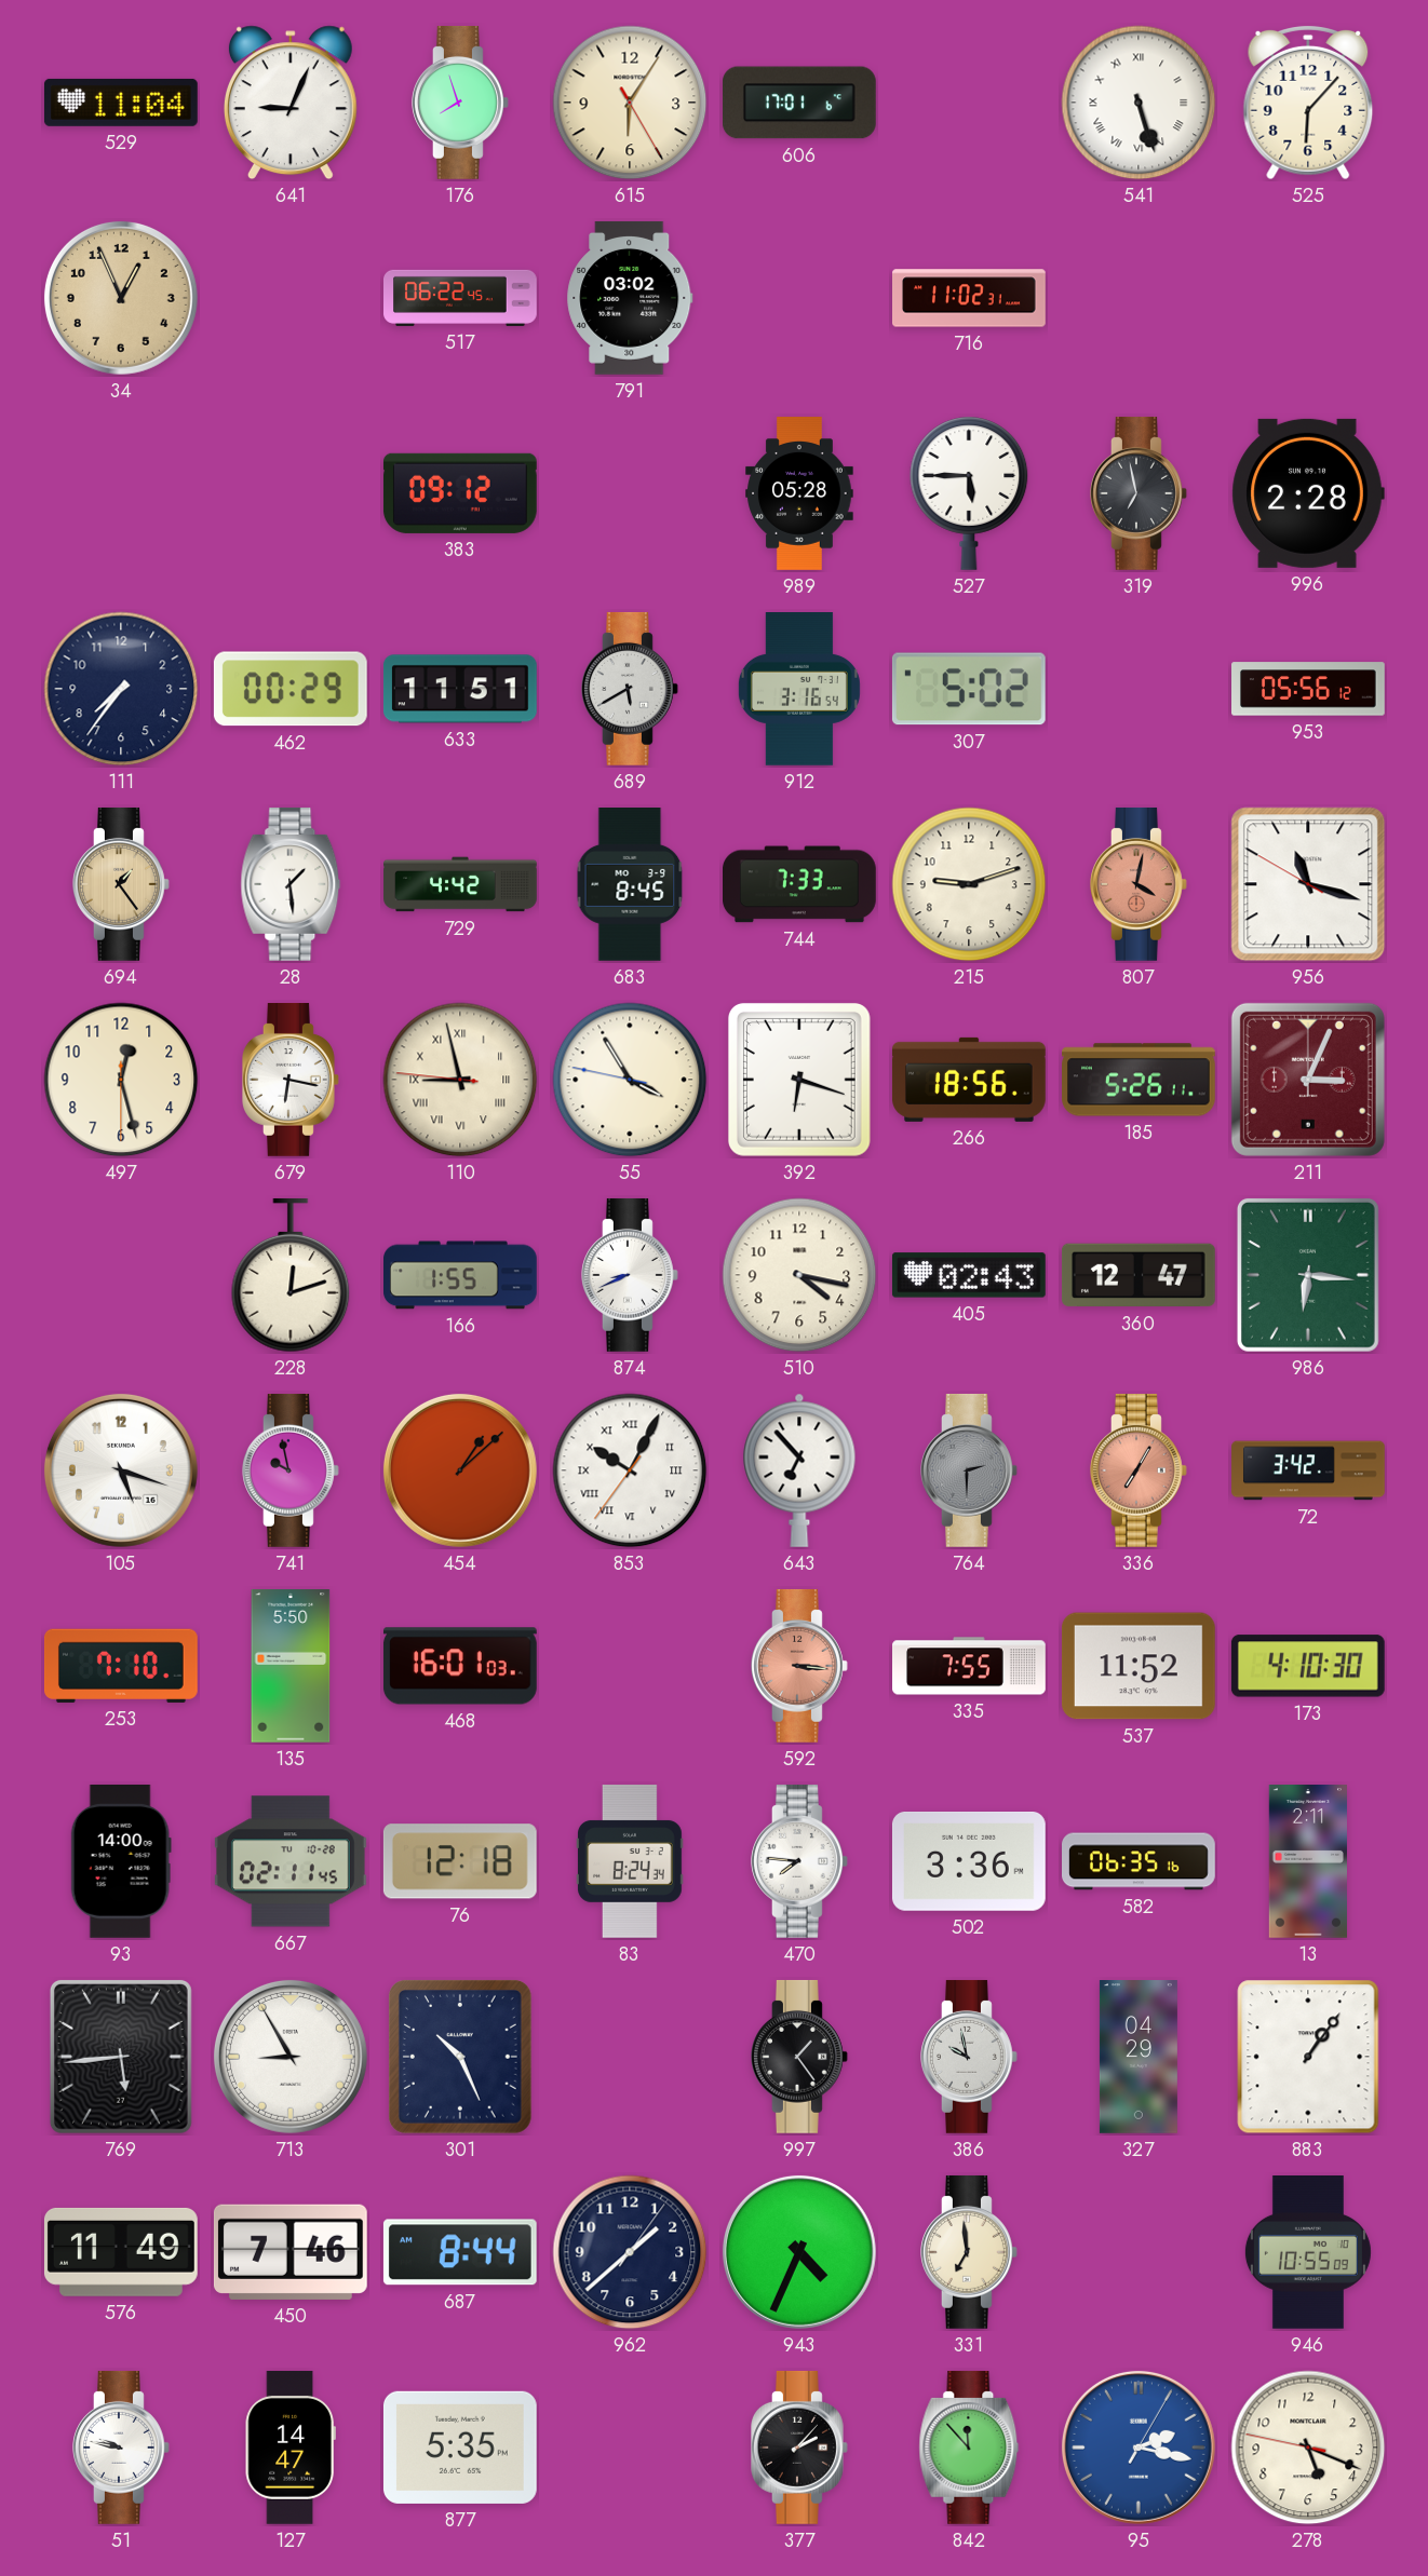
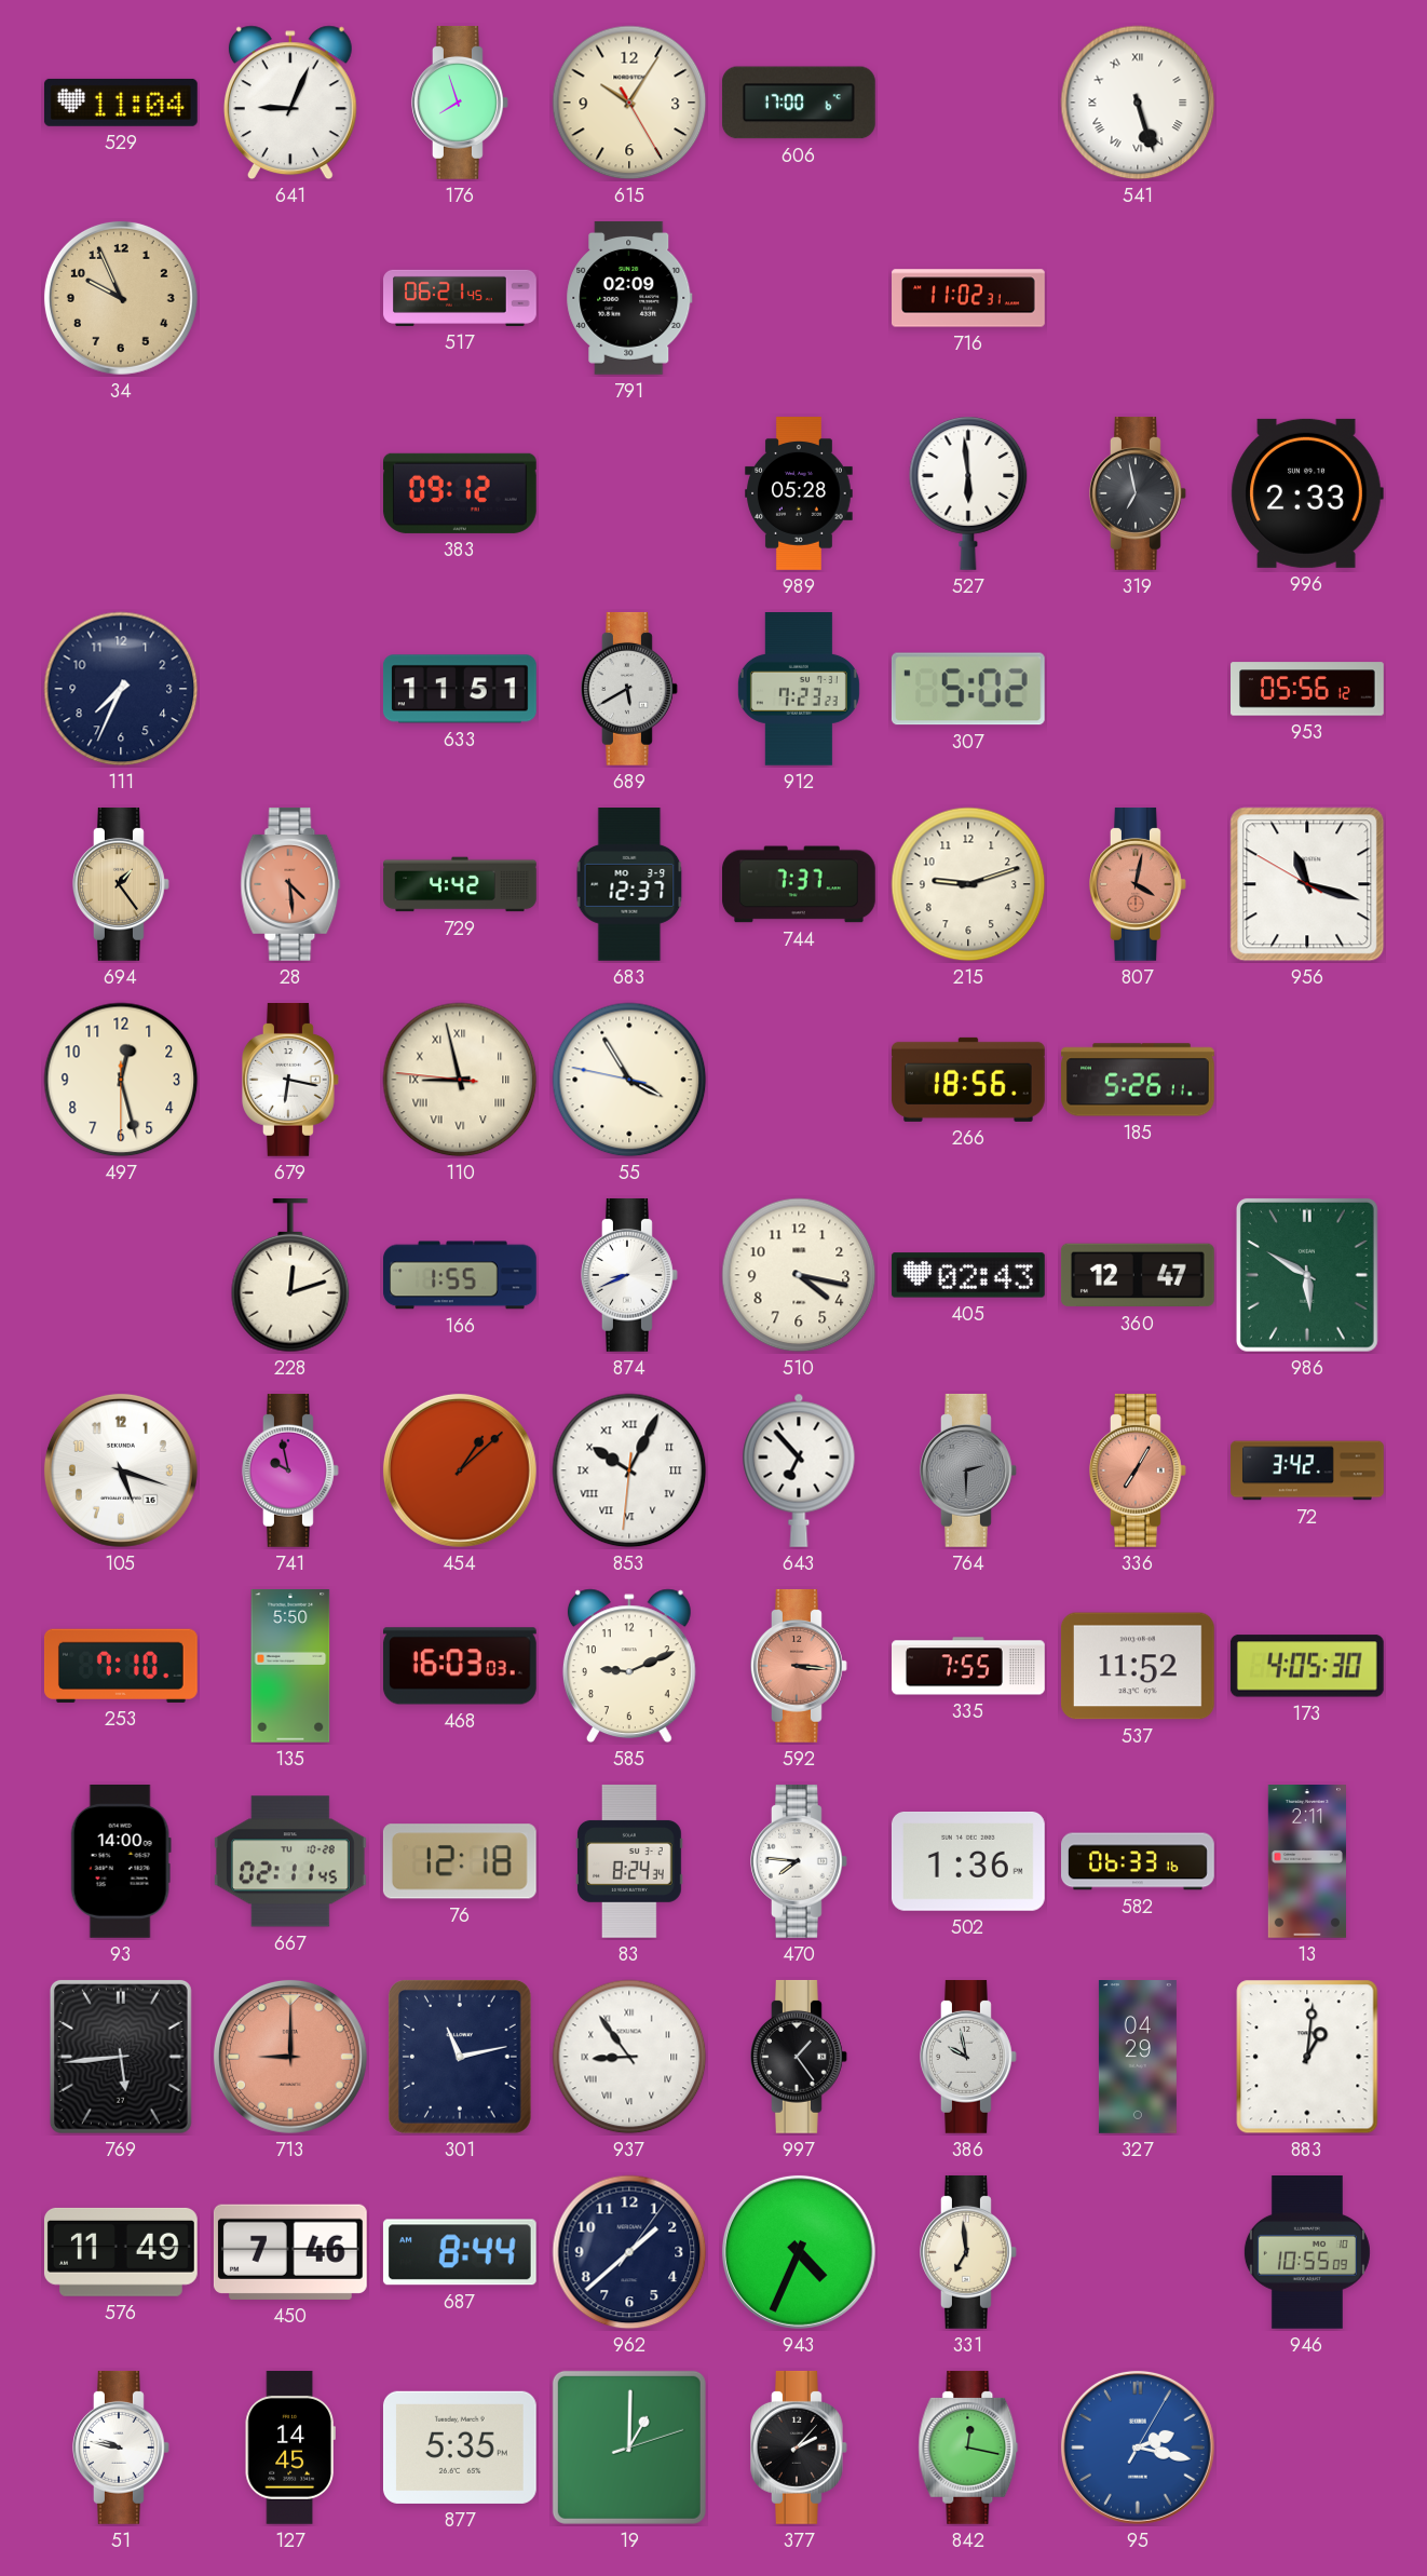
615: 6:05 -> 10:05 (629, 103)
606: 17:01 -> 17:00 (799, 103)
525: 6:07 -> none (1308, 103)
34: 12:56 -> 9:56 (121, 298)
517: 06:22 -> 06:21 (461, 298)
791: 03:02 -> 02:09 (629, 298)
527: 5:45 -> 5:59 (968, 493)
996: 2:28 -> 2:33 (1307, 493)
111: 7:36 -> 7:34 (121, 689)
462: 00:29 -> none (291, 689)
912: 3:16 -> 7:23 (799, 690)
28: 1:29 -> 4:29 (290, 884)
28 dial: white -> salmon (290, 884)
683: 8:45 -> 12:37 (629, 885)
744: 7:33 -> 7:37 (800, 884)
392: 6:18 -> none (799, 1080)
211: 3:04 -> none (1308, 1080)
986: 6:16 -> 5:50 (1307, 1275)
853: 10:04:36 -> 10:04:31 (629, 1470)
468: 16:01 -> 16:03 (460, 1666)
585: none -> 9:11 (629, 1666)
173: 4:10 -> 4:05 (1307, 1666)
502: 3:36 -> 1:36 (968, 1862)
582: 06:35 -> 06:33 (1139, 1861)
713: 8:55 -> 9:00 (290, 2057)
713 dial: white -> salmon (290, 2057)
301: 10:26 -> 11:13 (460, 2057)
937: none -> 8:54 (629, 2057)
883: 1:06 -> 1:01 (1307, 2057)
127: 14:47 -> 14:45 (290, 2448)
19: none -> 1:00 (629, 2448)
842: 11:53 -> 12:17 (968, 2448)
278: 5:18 -> none (1308, 2448)
